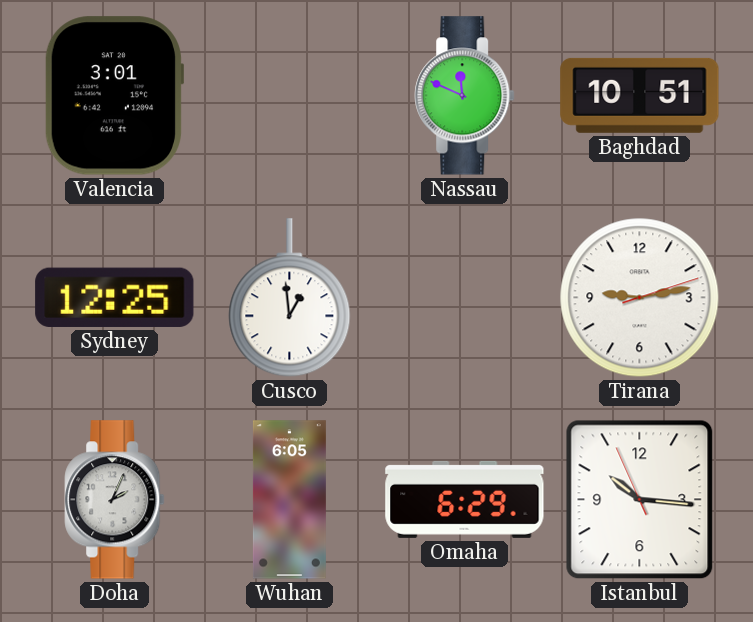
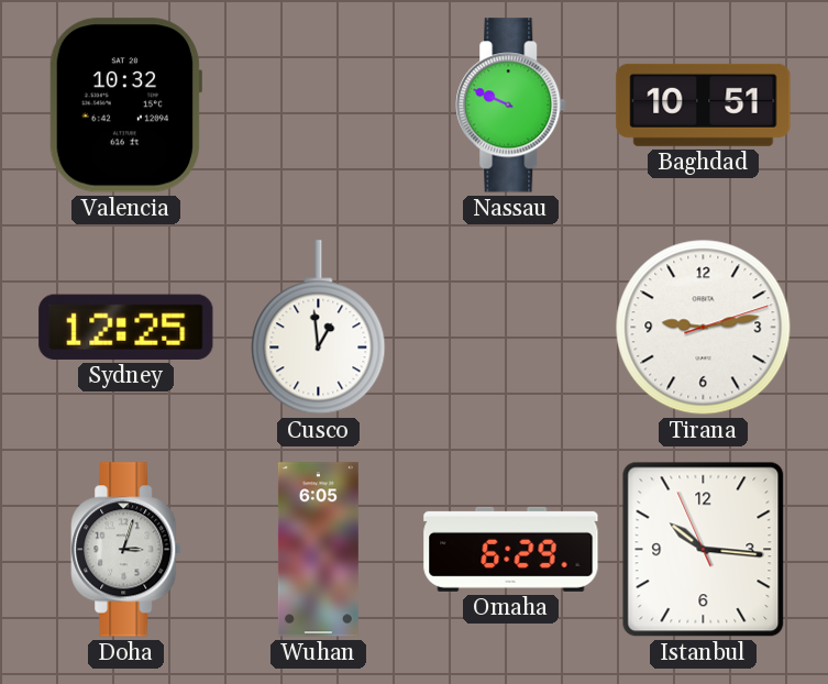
Valencia: 3:01 -> 10:32 (124, 106)
Nassau: 11:49 -> 9:49 (511, 106)
Doha: 2:04 -> 3:03 (126, 550)
